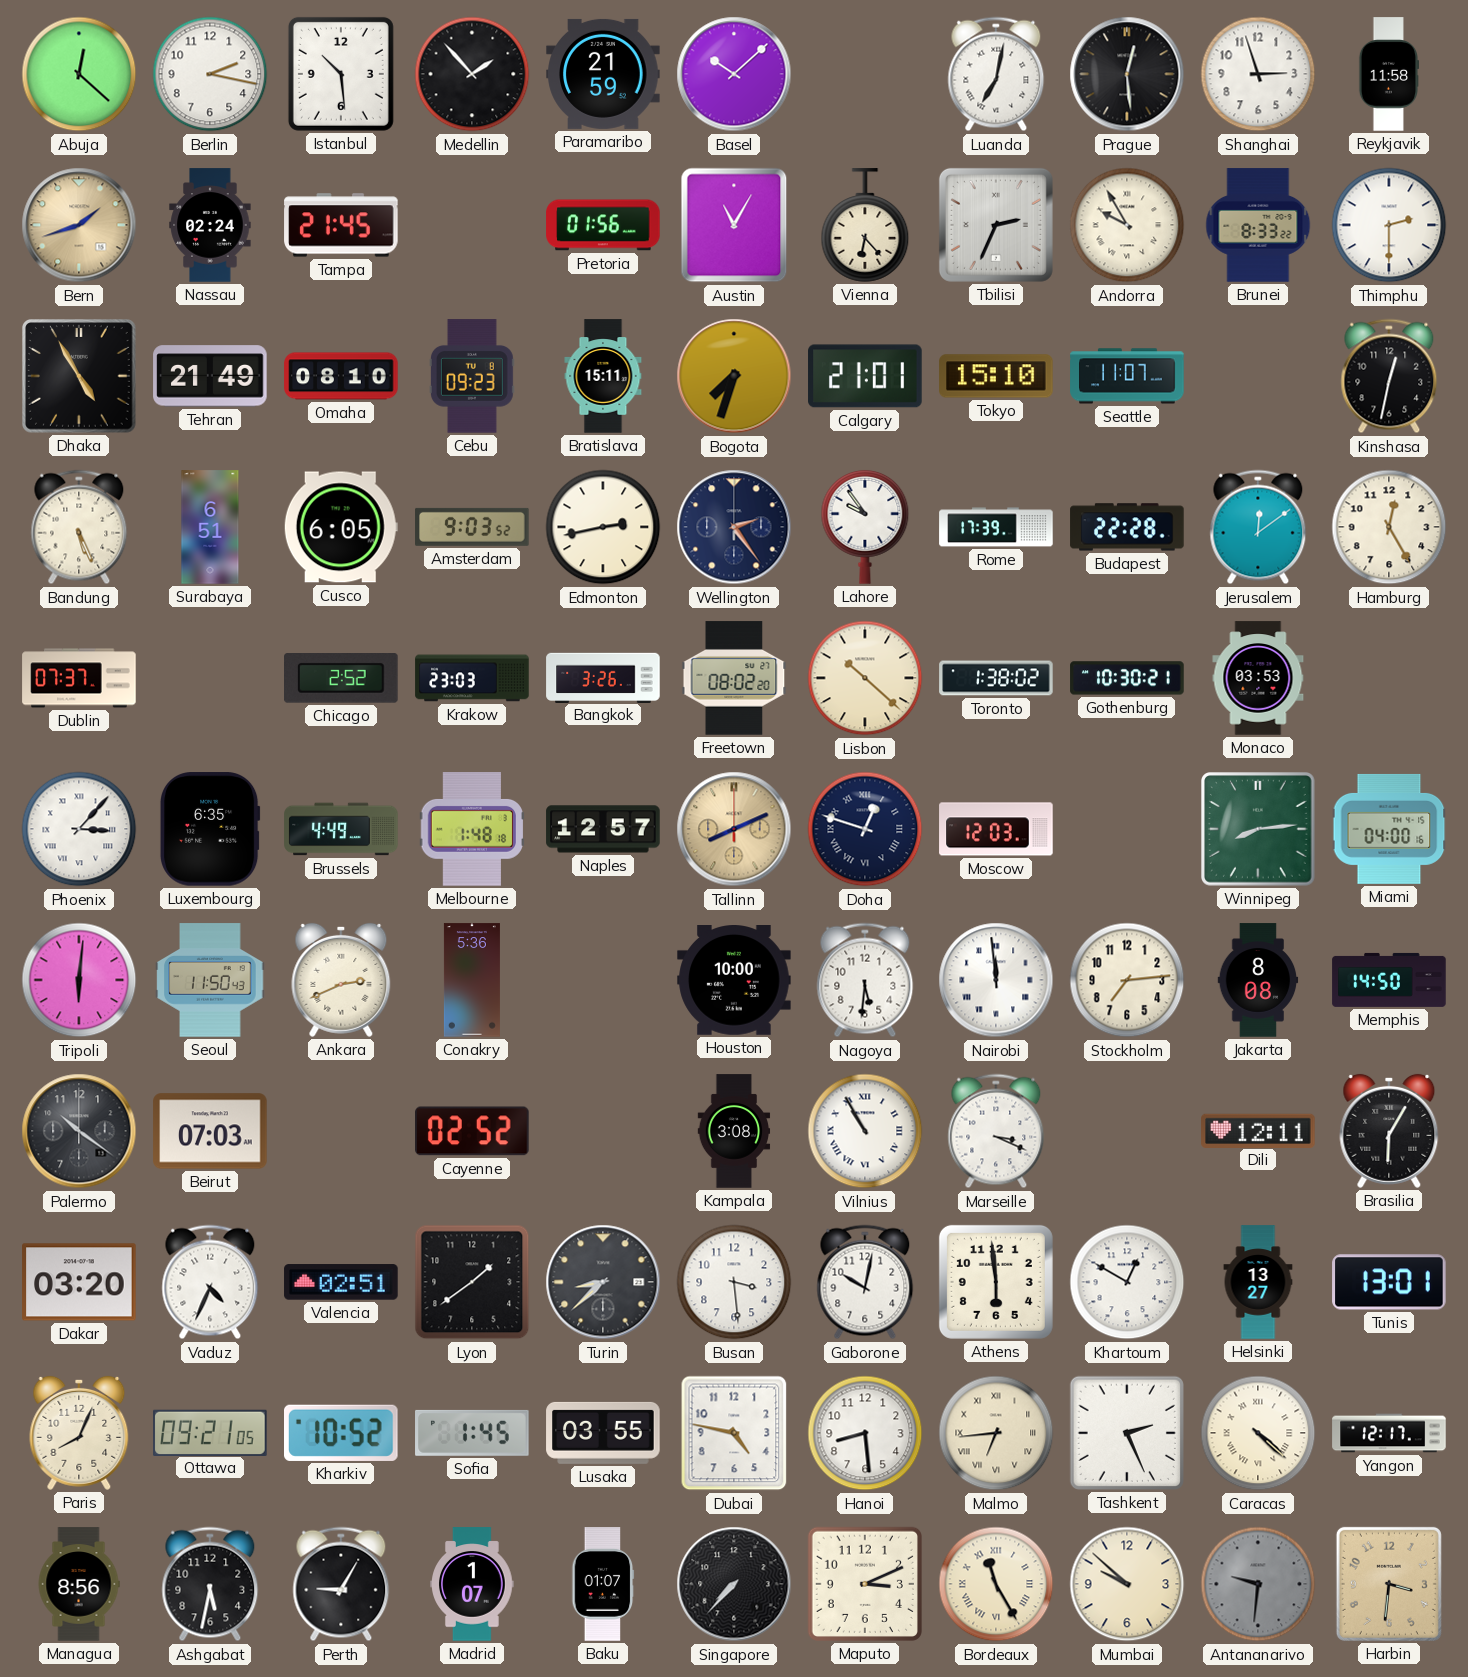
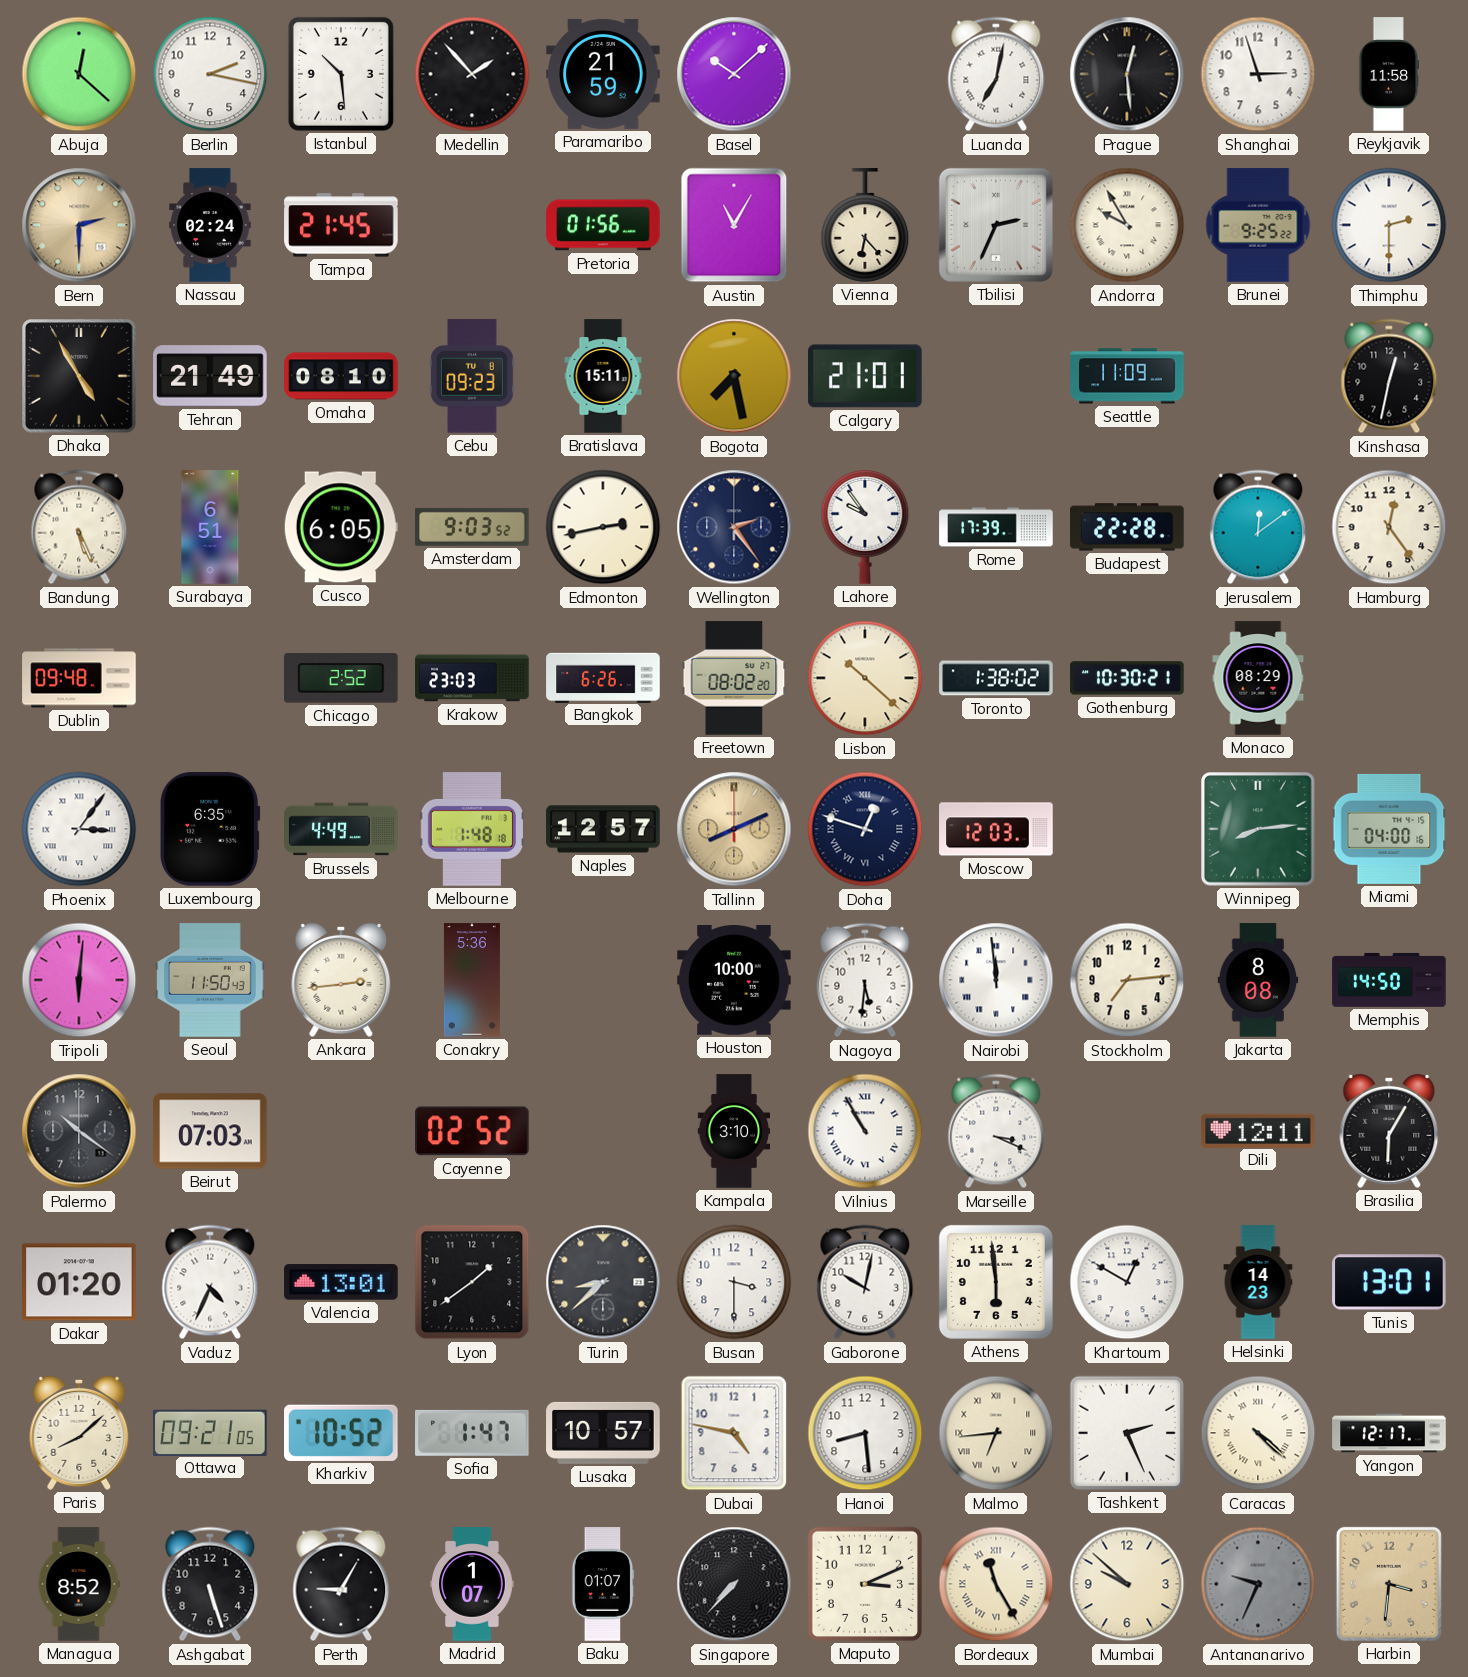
Bern: 1:42 -> 2:30 (79, 225)
Brunei: 8:33 -> 9:25 (1258, 225)
Bogota: 7:33 -> 7:28 (734, 376)
Tokyo: 15:10 -> none (996, 376)
Seattle: 11:07 -> 11:09 (1127, 376)
Hamburg: 12:25 -> 12:24 (1389, 527)
Dublin: 07:37 -> 09:48 (79, 678)
Bangkok: 3:26 -> 6:26 (603, 677)
Monaco: 03:53 -> 08:29 (1258, 678)
Phoenix: 3:07 -> 3:06 (79, 829)
Ankara: 2:41 -> 2:44 (341, 980)
Kampala: 3:08 -> 3:10 (734, 1131)
Dakar: 03:20 -> 01:20 (79, 1282)
Valencia: 02:51 -> 13:01 (341, 1282)
Busan: 3:29 -> 3:30 (734, 1282)
Helsinki: 13:27 -> 14:23 (1258, 1282)
Paris: 8:04 -> 8:08 (79, 1433)
Sofia: 1:45 -> 1:47 (472, 1433)
Lusaka: 03:55 -> 10:57 (603, 1433)
Managua: 8:56 -> 8:52 (79, 1584)
Ashgabat: 5:32 -> 5:27 (210, 1584)
Antananarivo: 9:31 -> 9:34 (1258, 1584)
